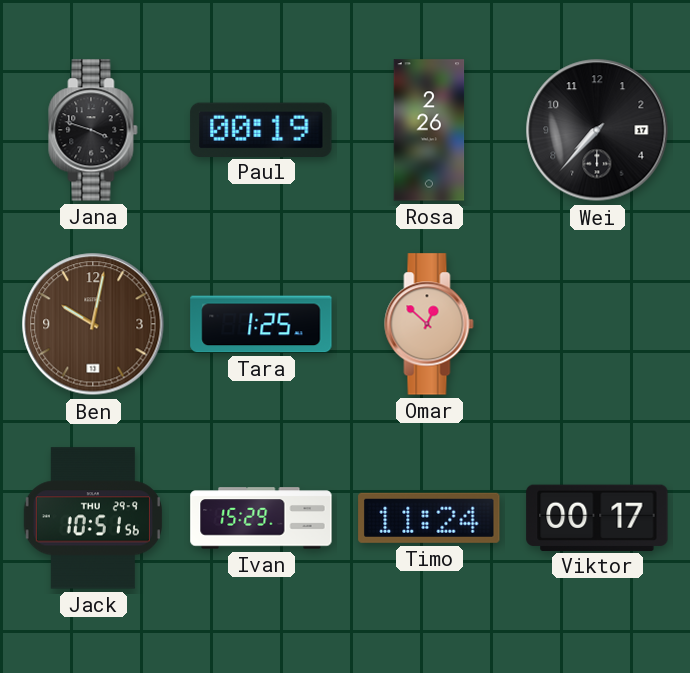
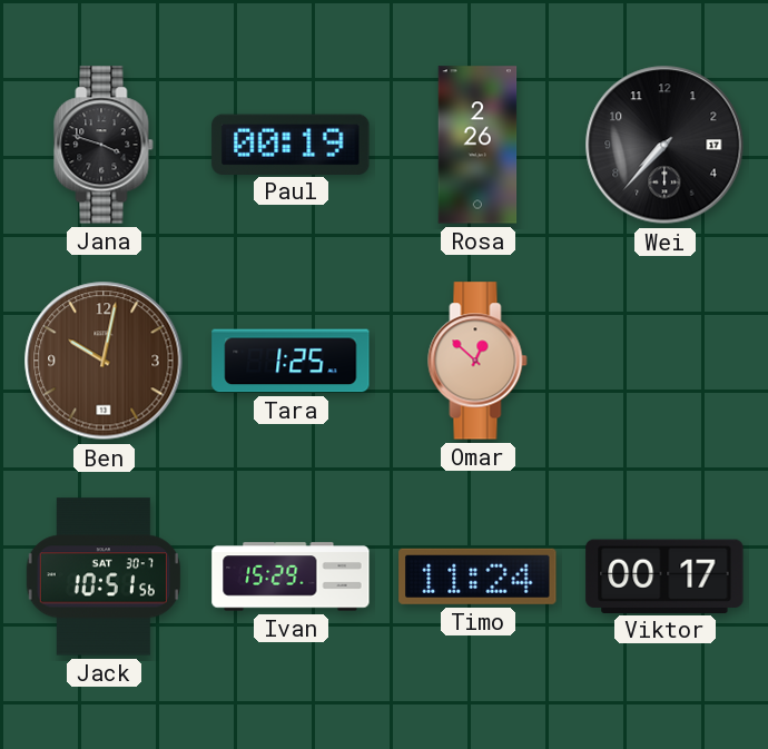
Jack date: THU 29-9 -> SAT 30-7 (104, 576)
